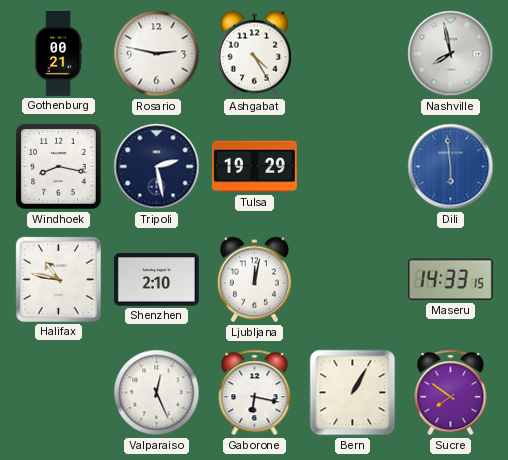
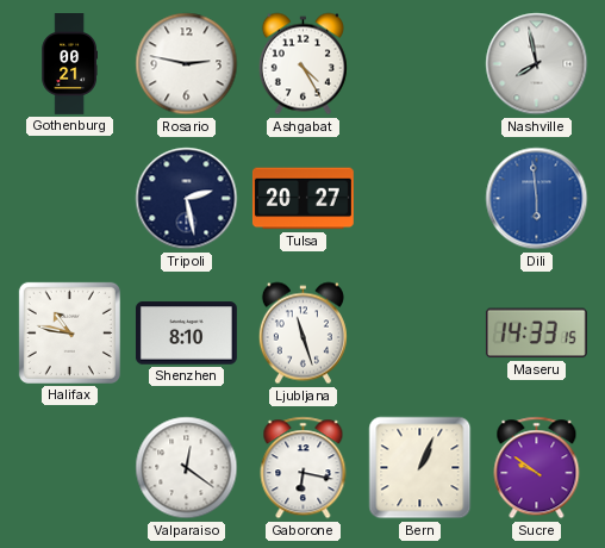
Windhoek: 8:17 -> none (59, 167)
Tulsa: 19:29 -> 20:27 (302, 199)
Shenzhen: 2:10 -> 8:10 (186, 334)
Ljubljana: 12:02 -> 11:27 (302, 334)
Valparaiso: 12:26 -> 12:21 (187, 468)
Bern: 1:05 -> 1:04 (420, 468)
Sucre: 7:51 -> 9:51 (537, 468)
